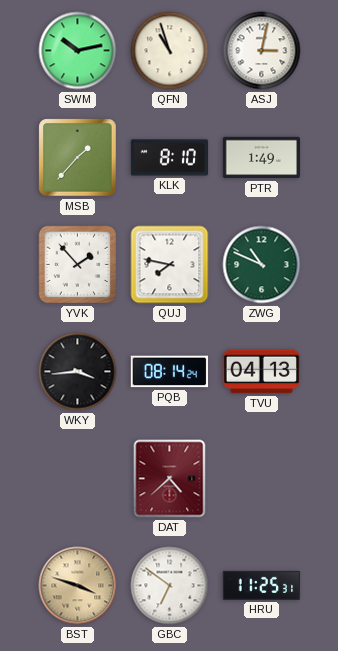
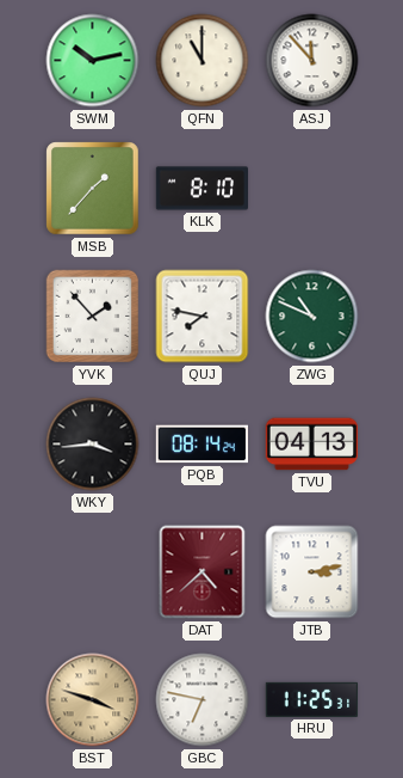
QFN: 10:57 -> 11:00 (203, 61)
ASJ: 3:02 -> 11:53 (312, 61)
PTR: 1:49 -> none (262, 158)
JTB: none -> 3:13 (312, 572)
GBC: 6:51 -> 6:47 (203, 700)
